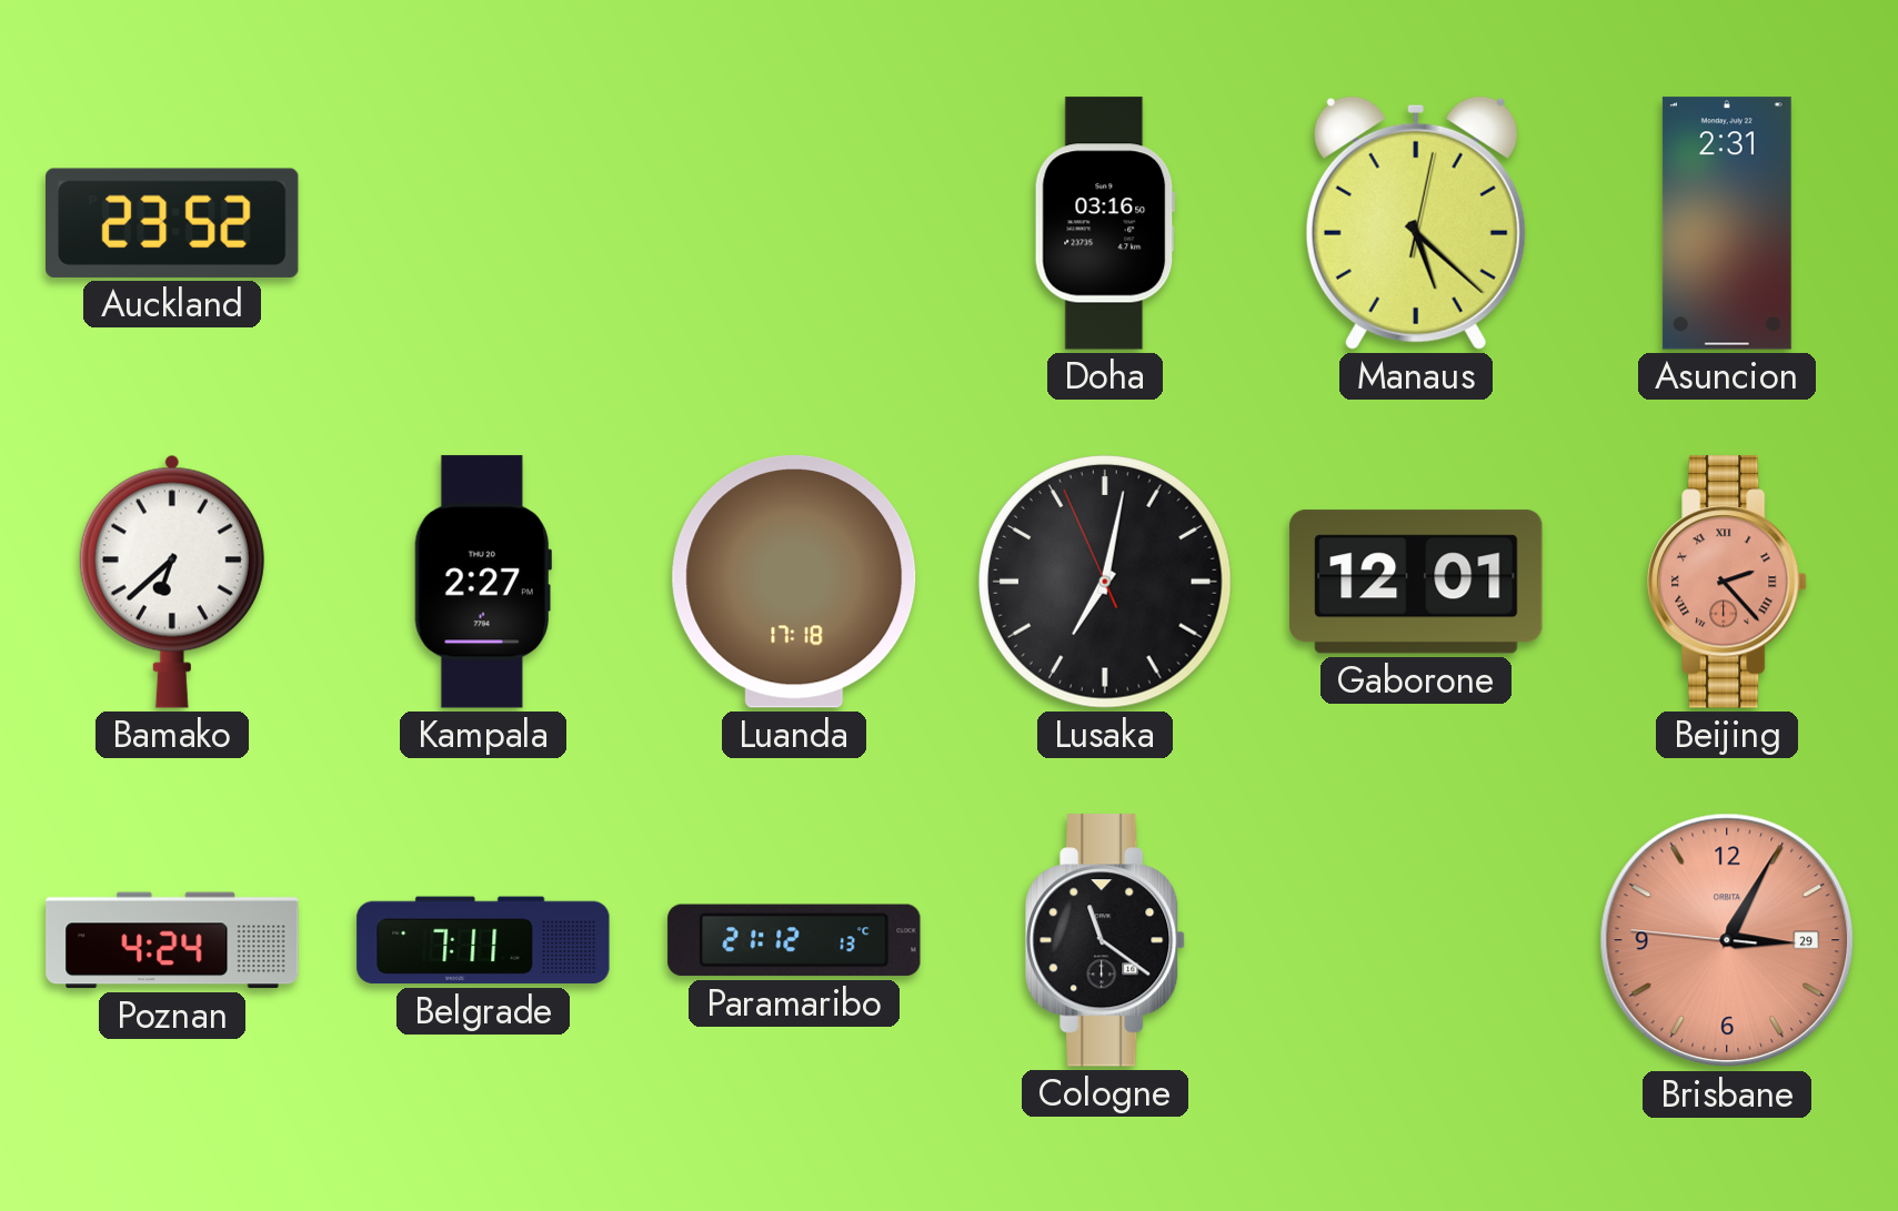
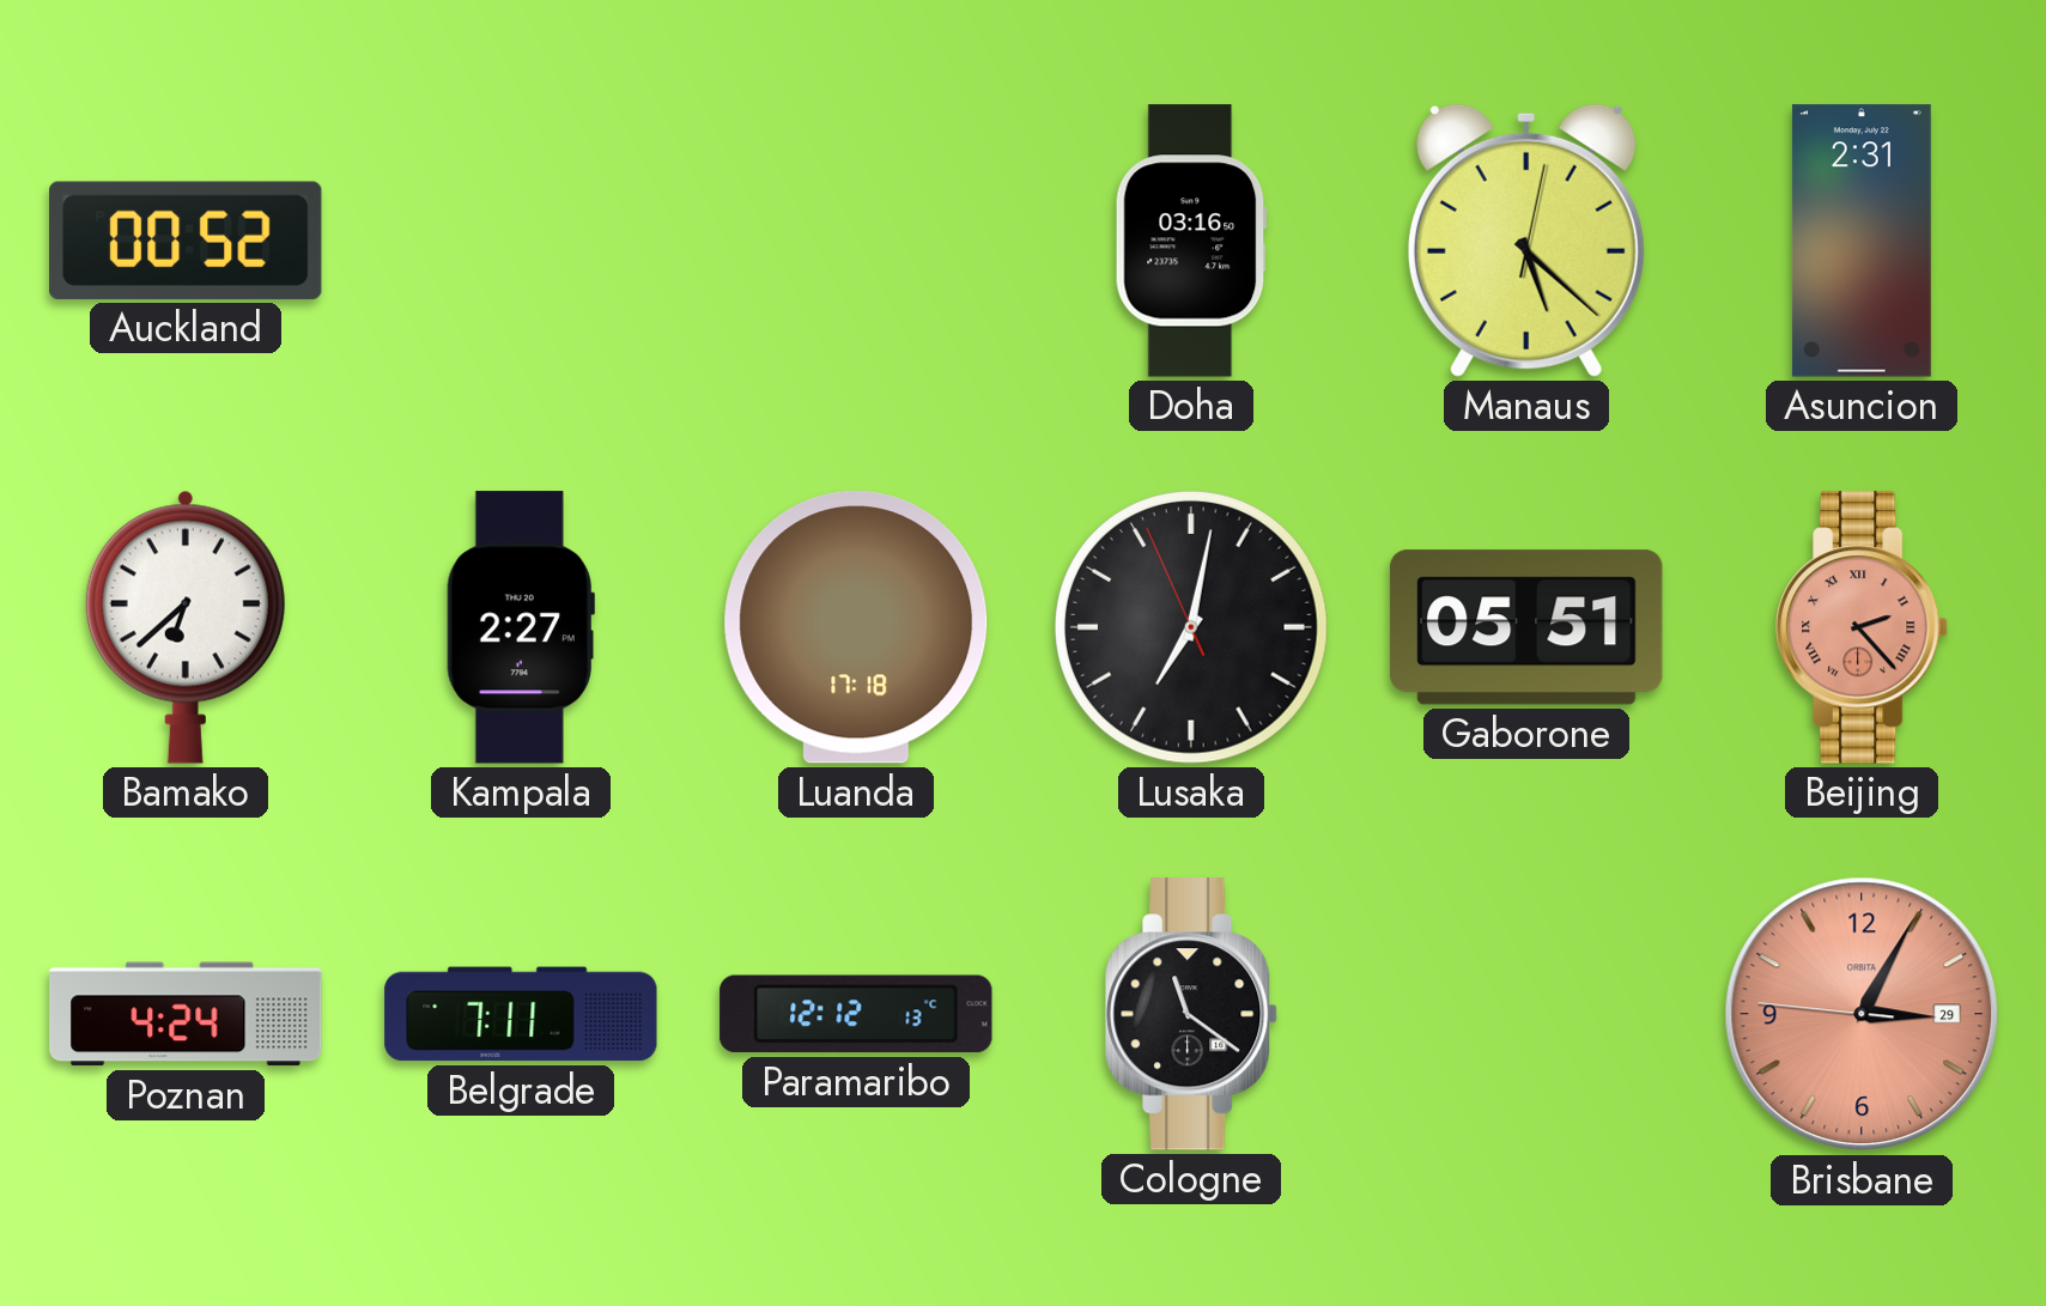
Auckland: 23:52 -> 00:52 (186, 241)
Gaborone: 12:01 -> 05:51 (1526, 627)
Paramaribo: 21:12 -> 12:12 (856, 1014)
